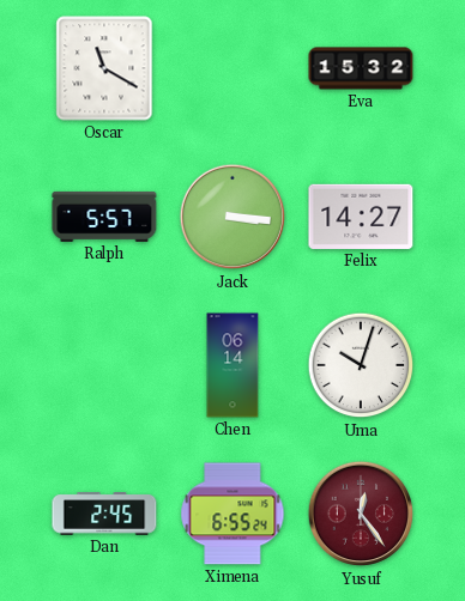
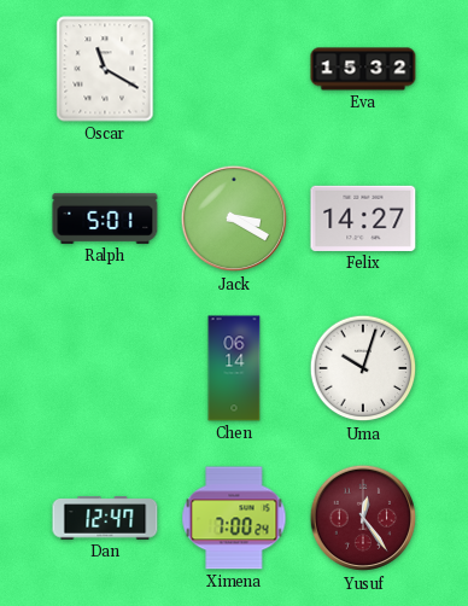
Ralph: 5:57 -> 5:01 (105, 218)
Jack: 3:16 -> 3:20 (234, 218)
Dan: 2:45 -> 12:47 (105, 518)
Ximena: 6:55 -> 7:00 (234, 518)
